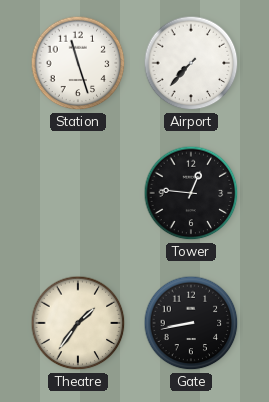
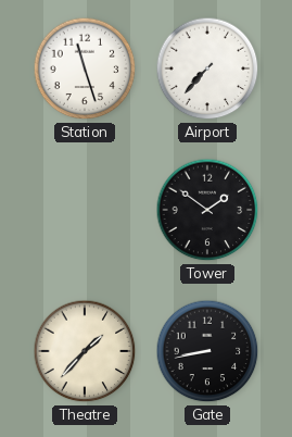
Tower: 12:46 -> 1:51 (207, 210)
Theatre: 1:36 -> 1:37 (85, 351)
